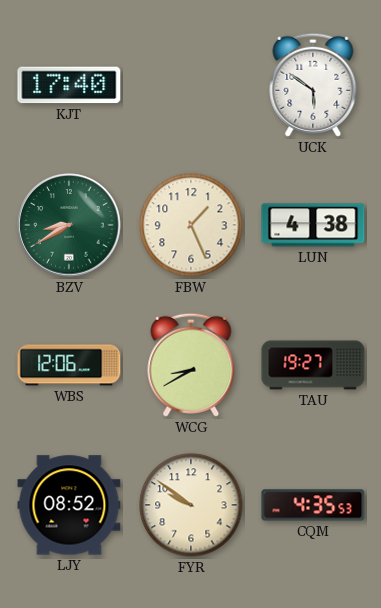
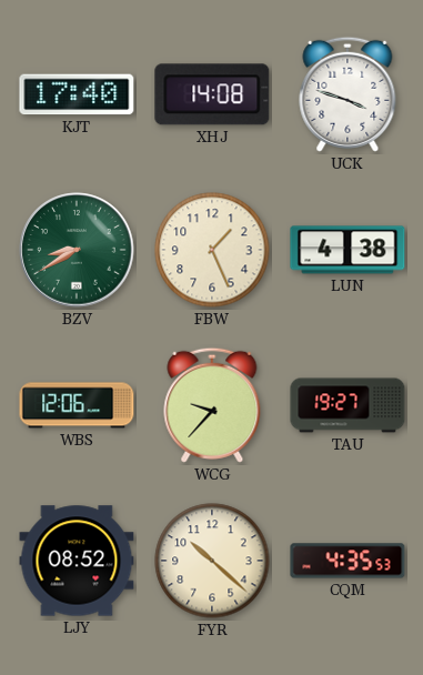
XHJ: none -> 14:08 (212, 94)
UCK: 5:51 -> 3:48 (348, 94)
WCG: 8:40 -> 9:37 (212, 405)
FYR: 9:51 -> 10:22 (212, 561)
